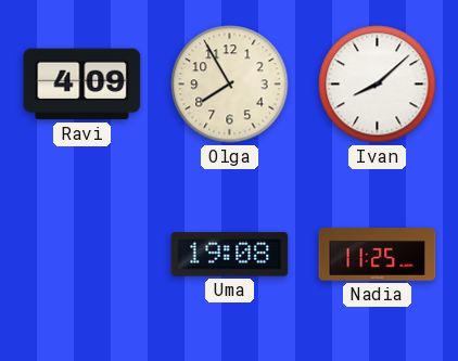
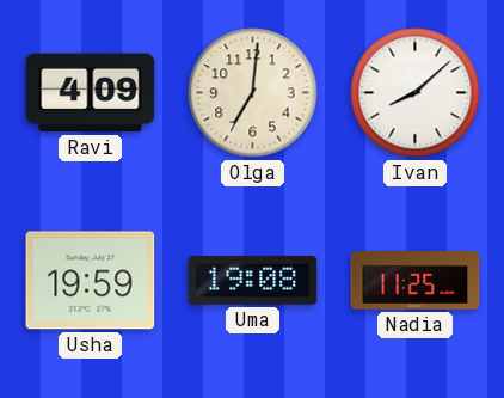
Olga: 7:55 -> 7:01 (253, 93)
Usha: none -> 19:59 (91, 281)
